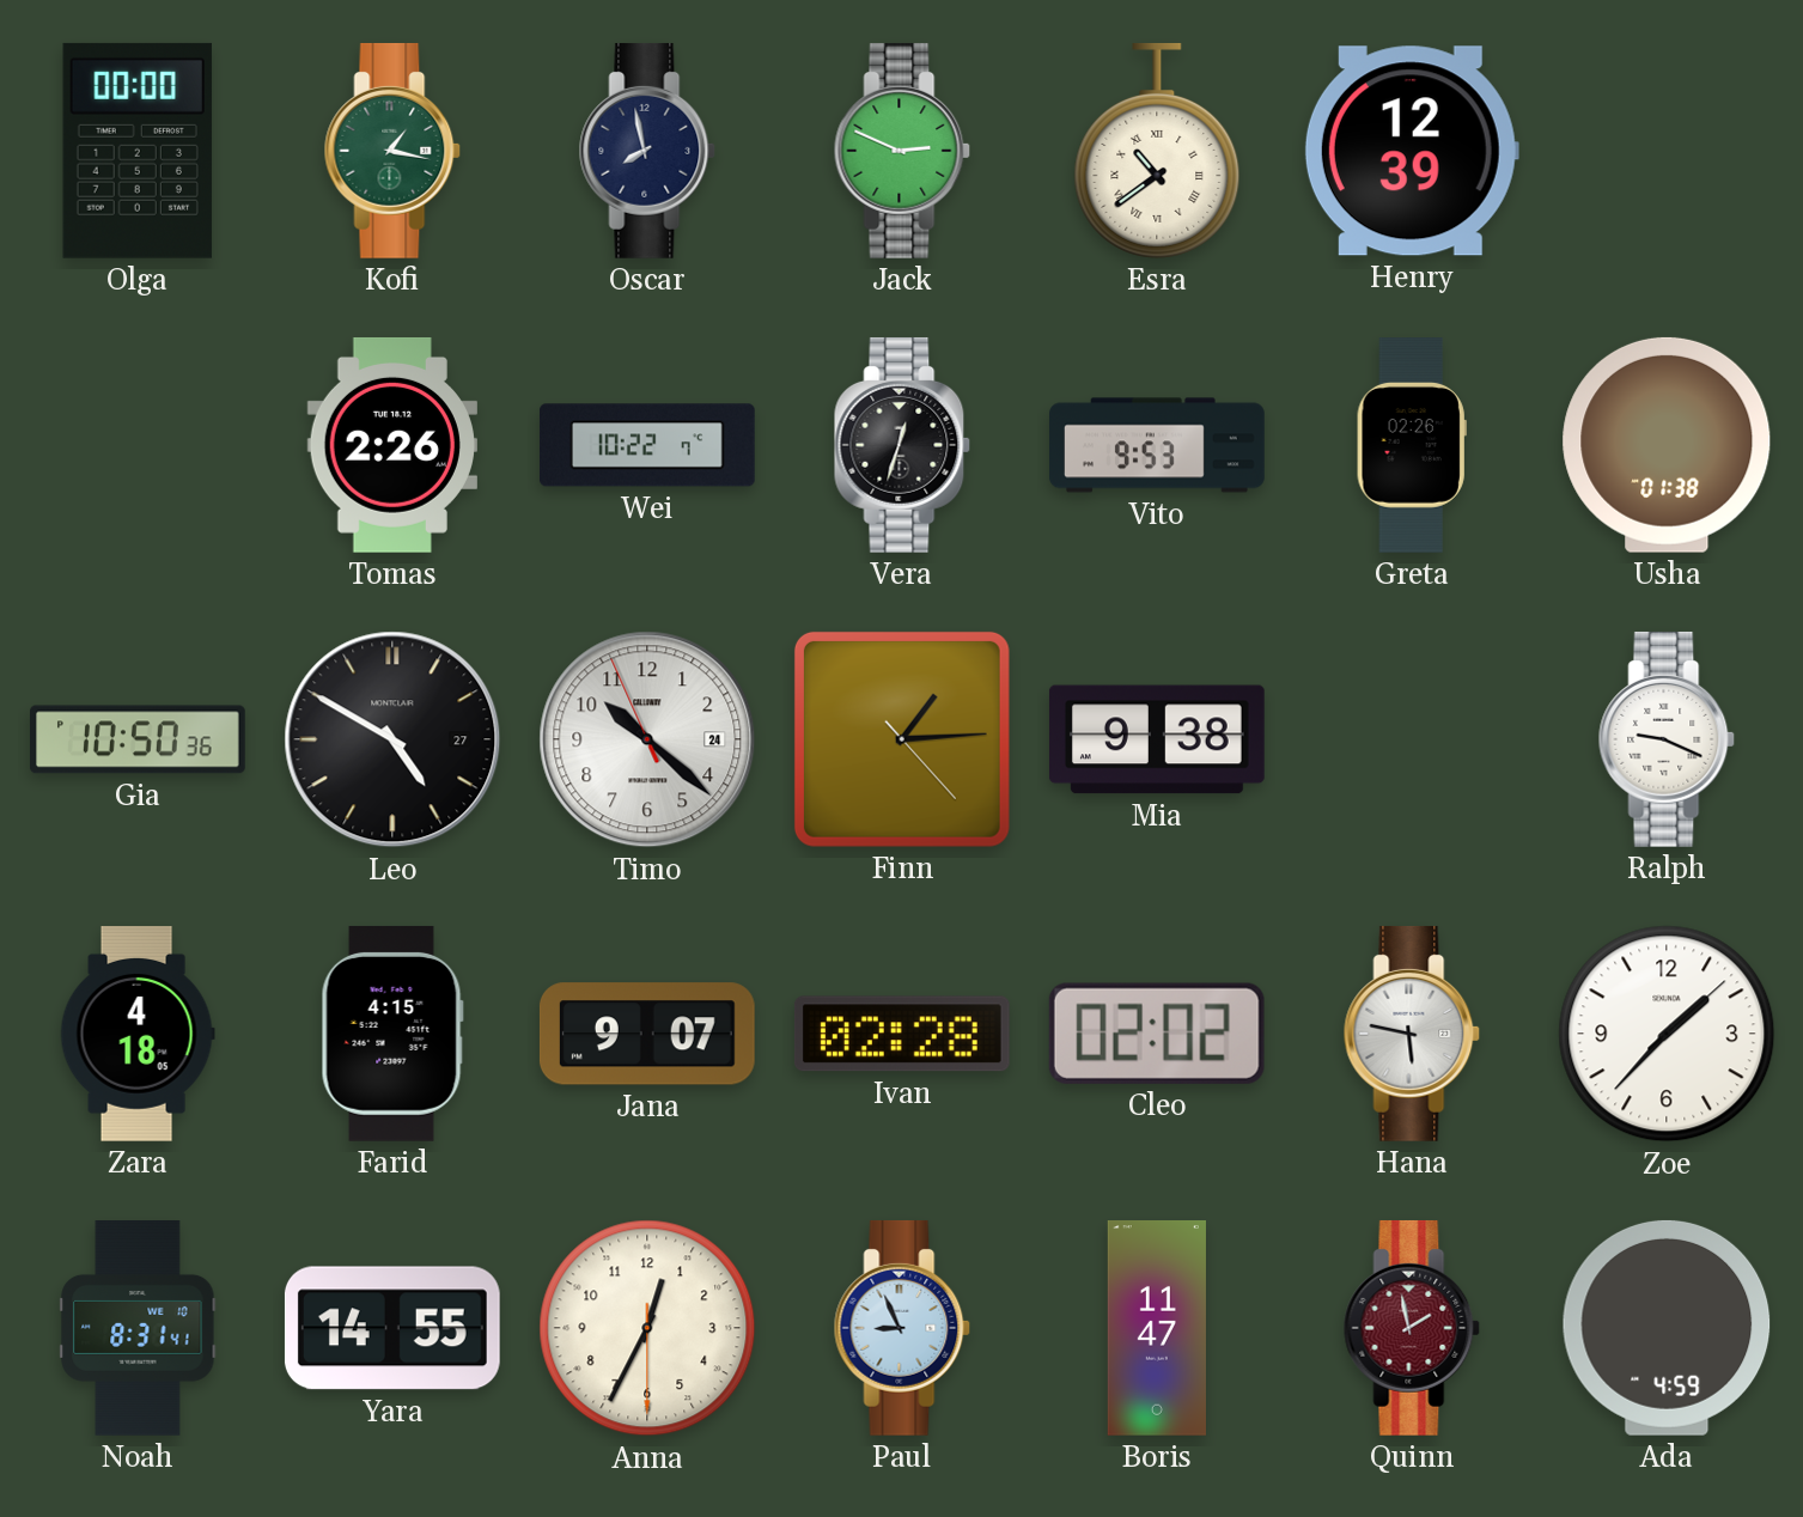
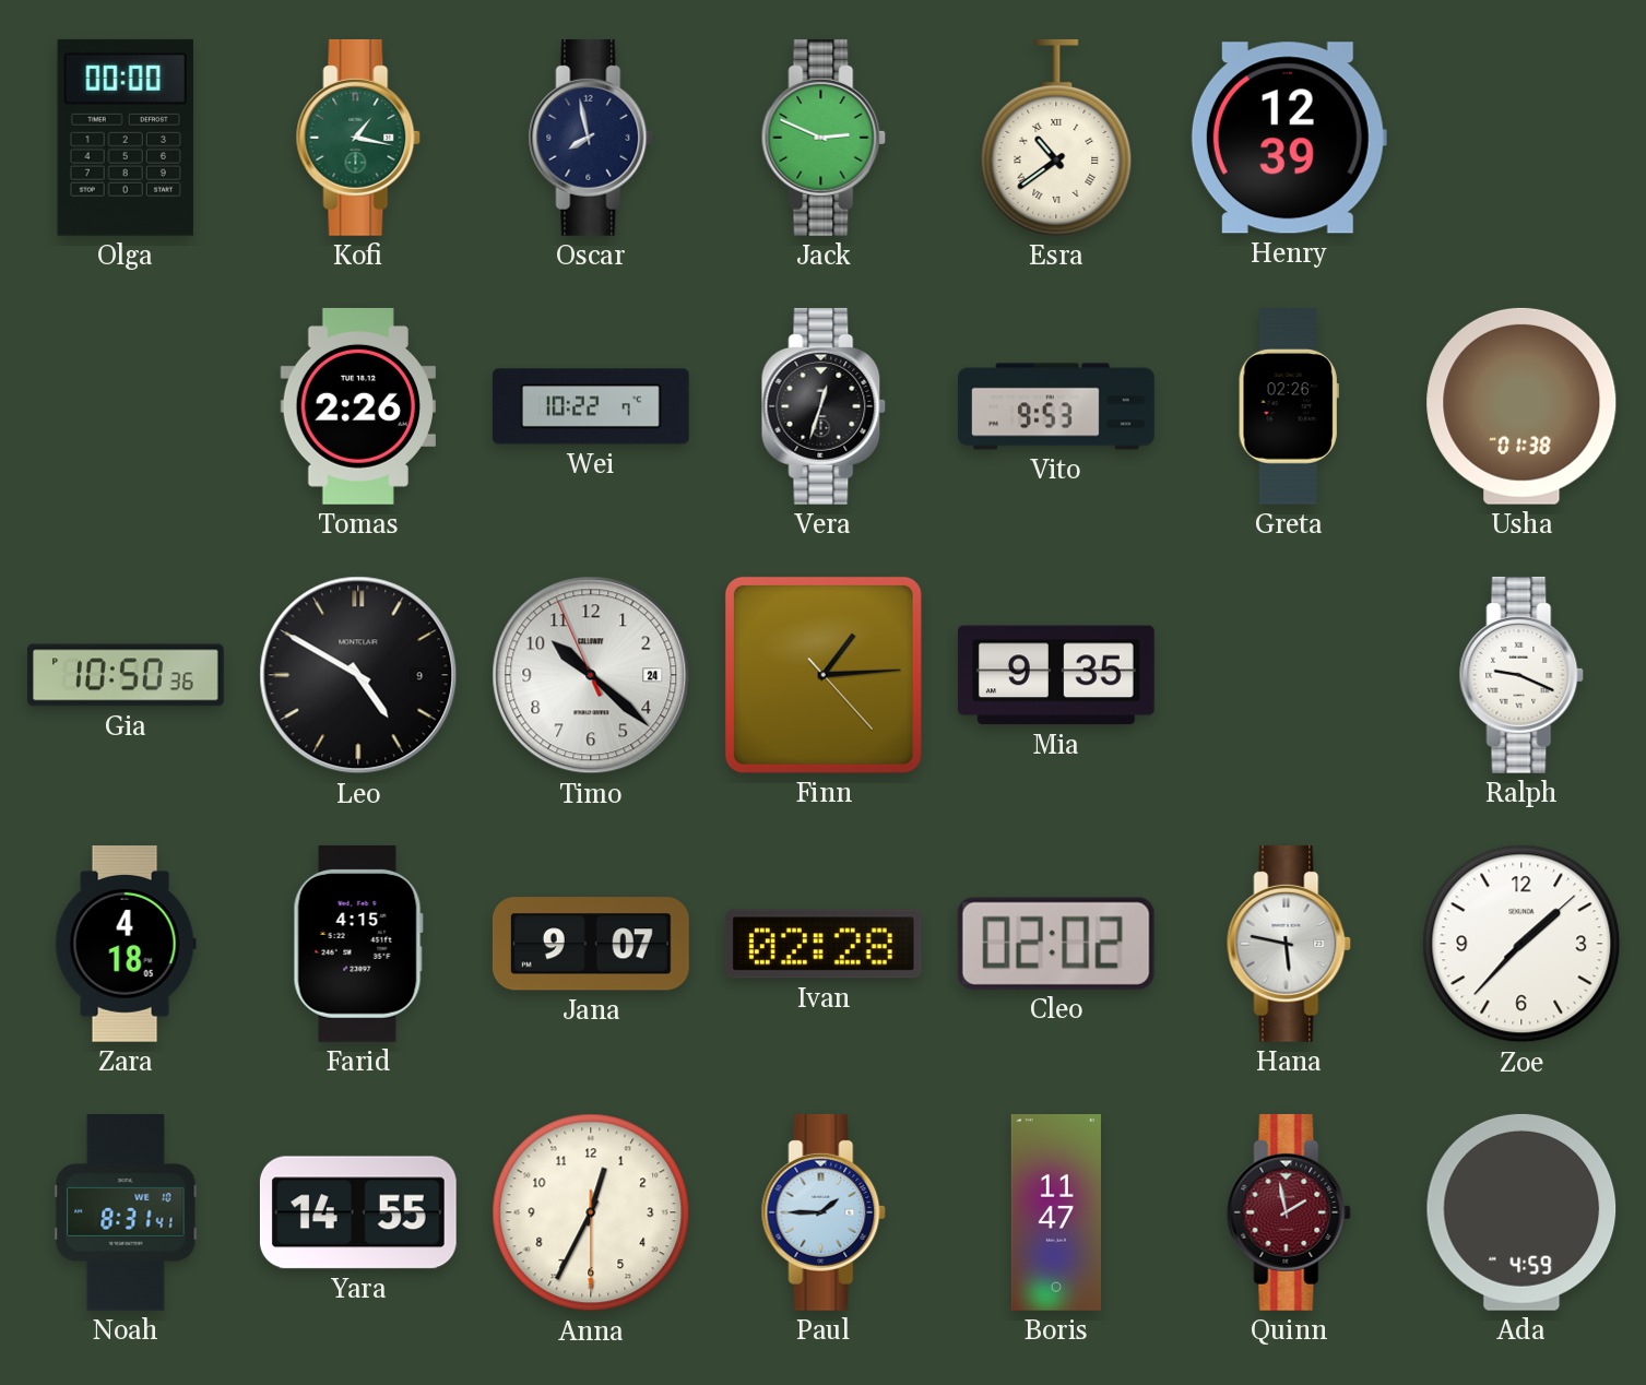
Leo date: 27 -> 9 (358, 675)
Mia: 9:38 -> 9:35 (1056, 675)
Paul: 8:56 -> 1:45 (824, 1212)
